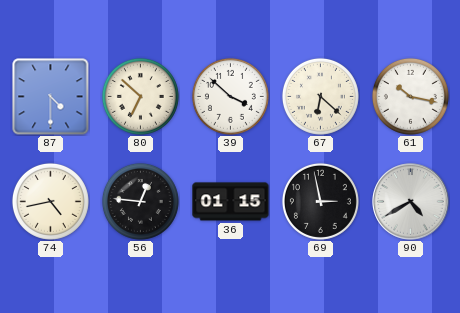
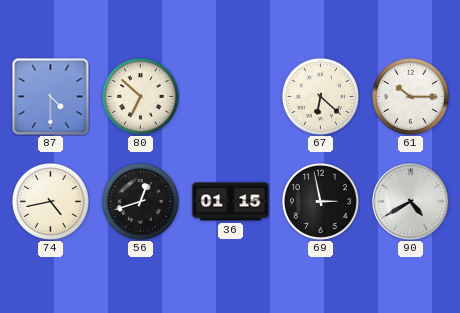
39: 3:52 -> none (230, 96)
61: 10:17 -> 10:15 (410, 96)
56: 12:46 -> 12:42 (140, 201)
